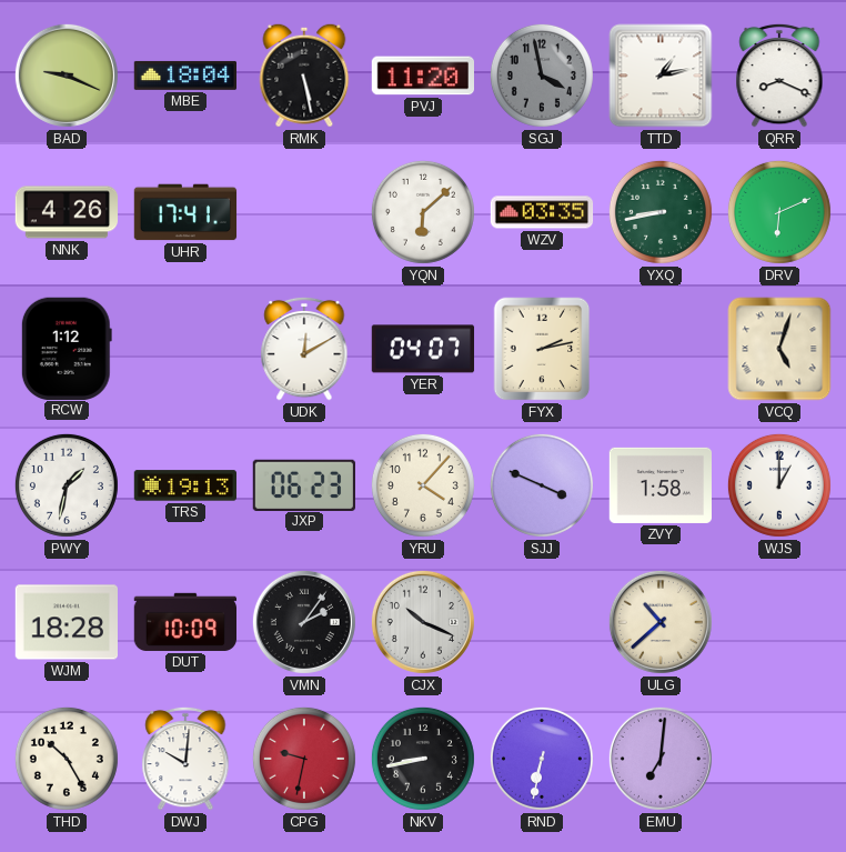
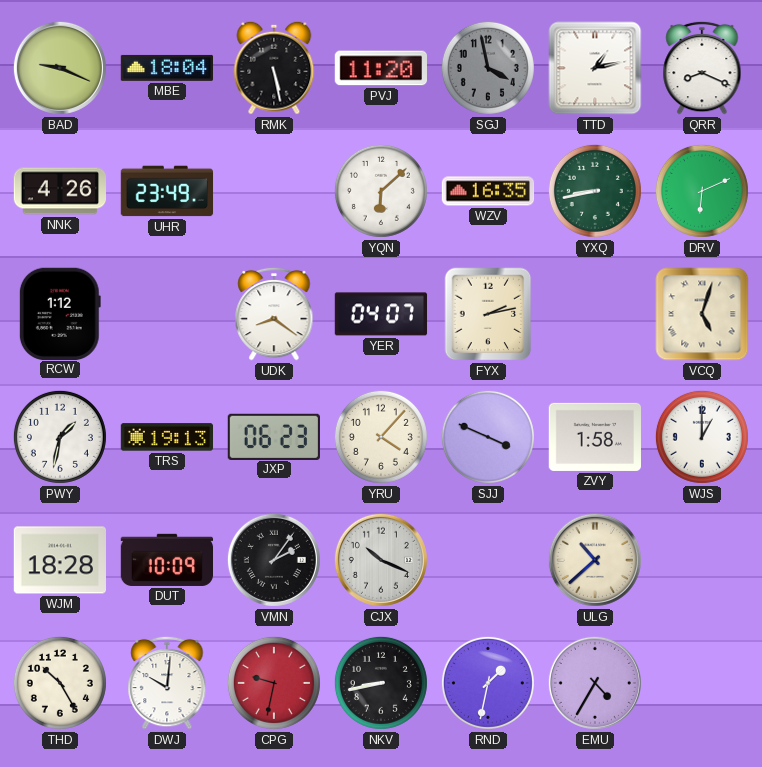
UHR: 17:41 -> 23:49 (167, 191)
WZV: 03:35 -> 16:35 (488, 191)
UDK: 12:10 -> 8:21 (274, 314)
RND: 6:32 -> 1:32 (488, 683)
EMU: 7:01 -> 4:35 (595, 683)
